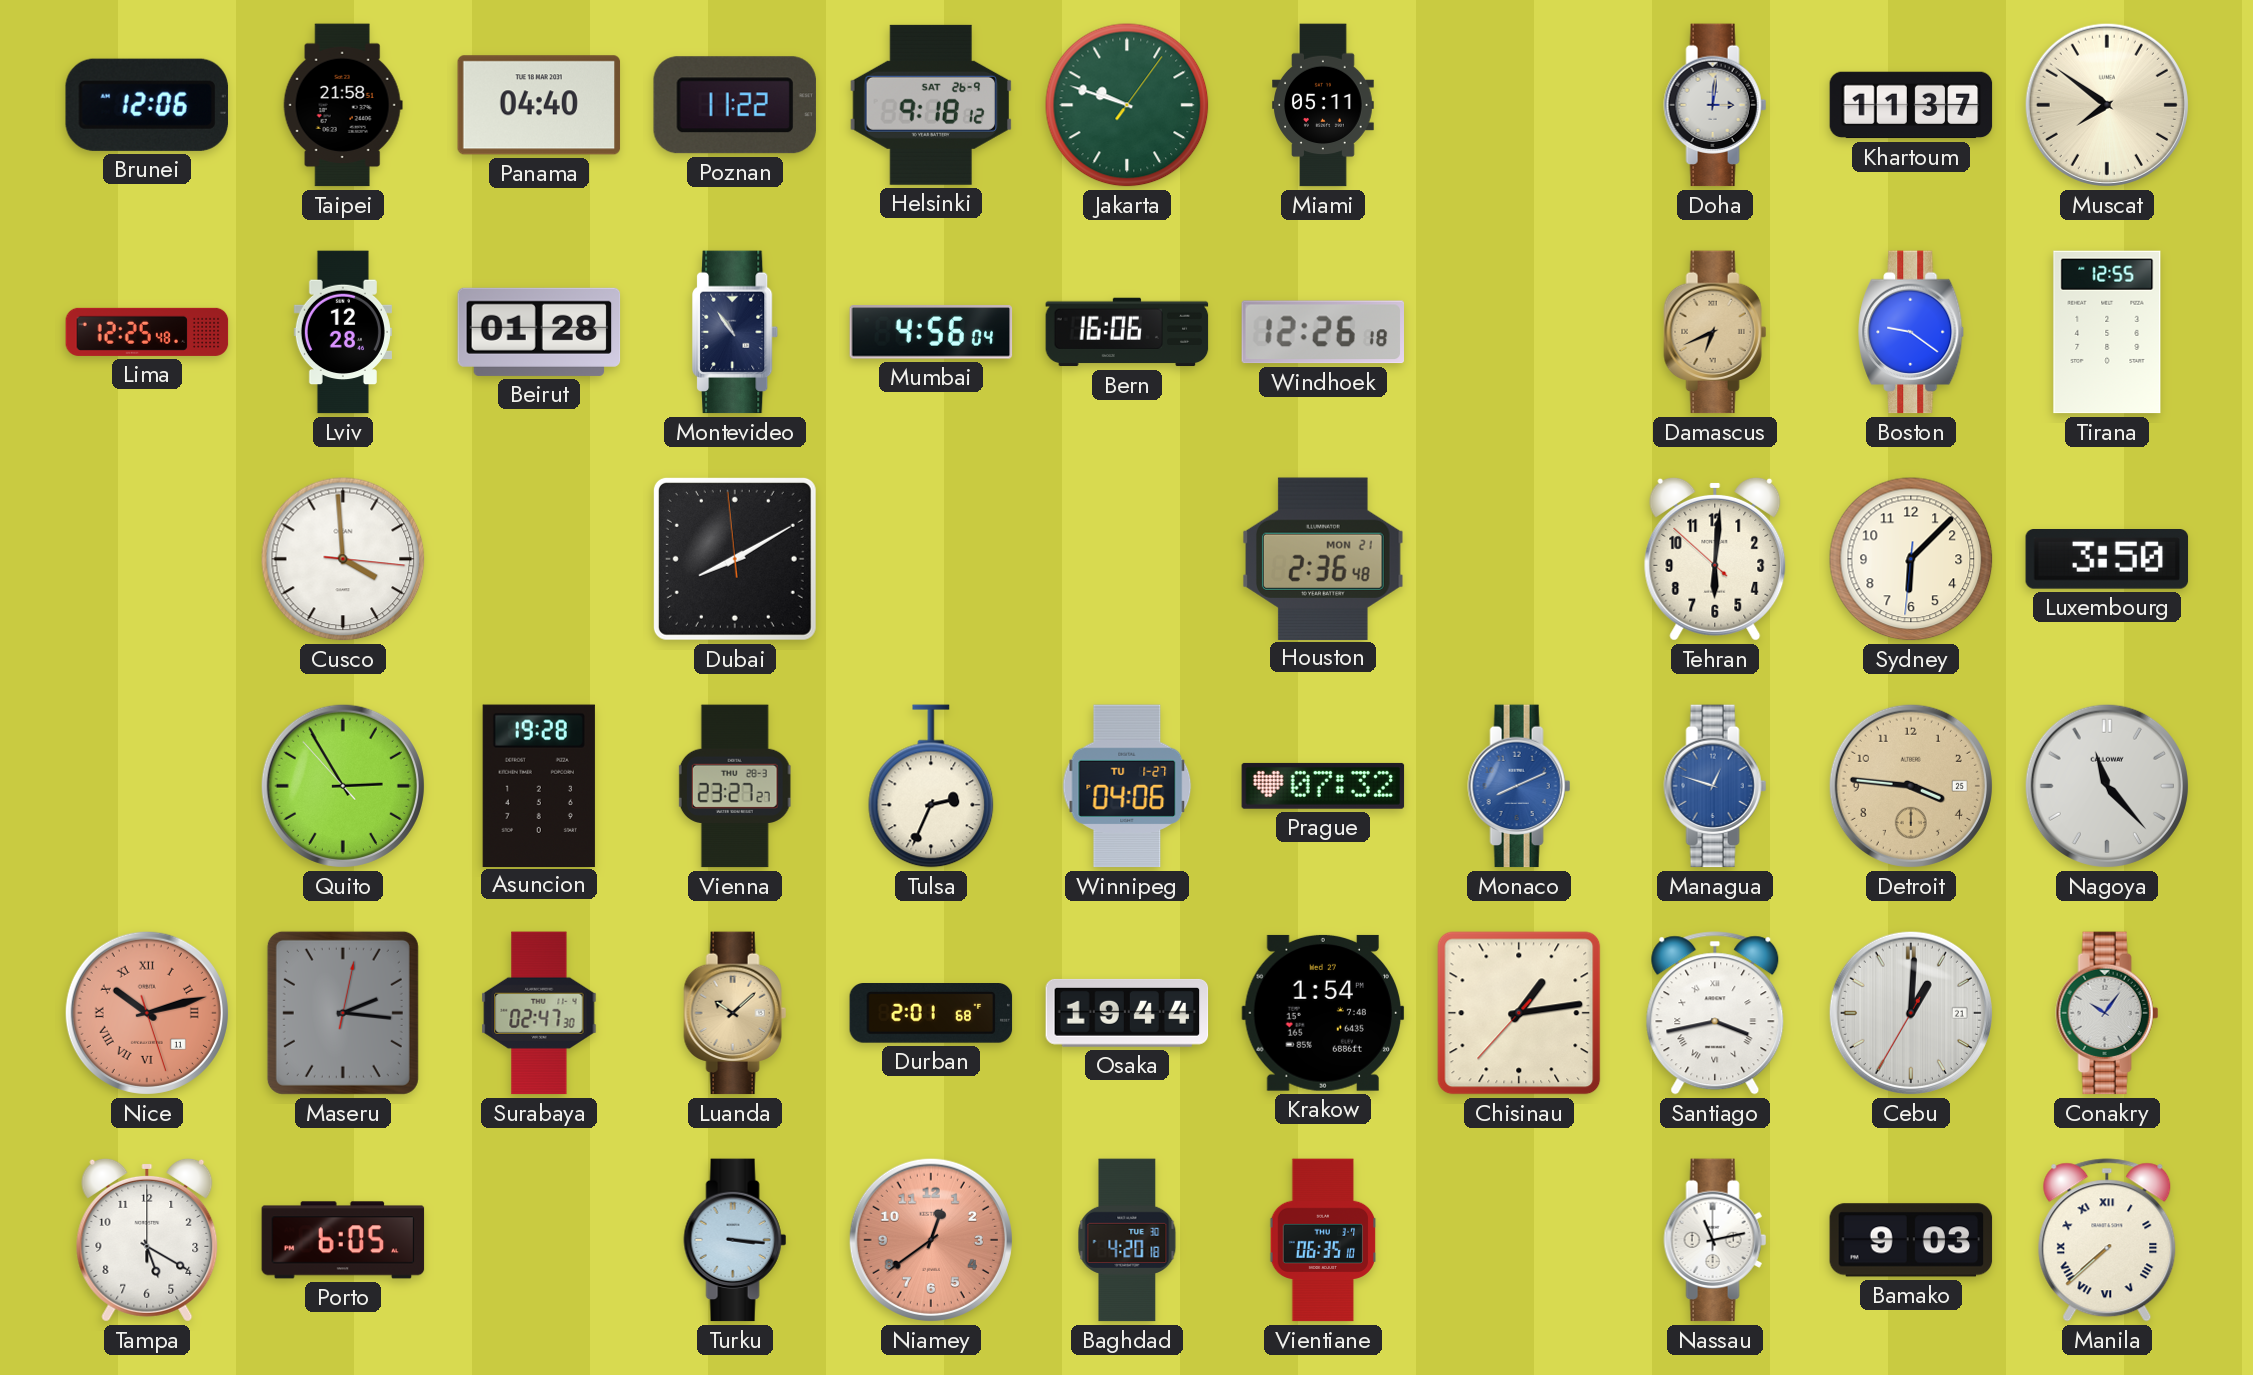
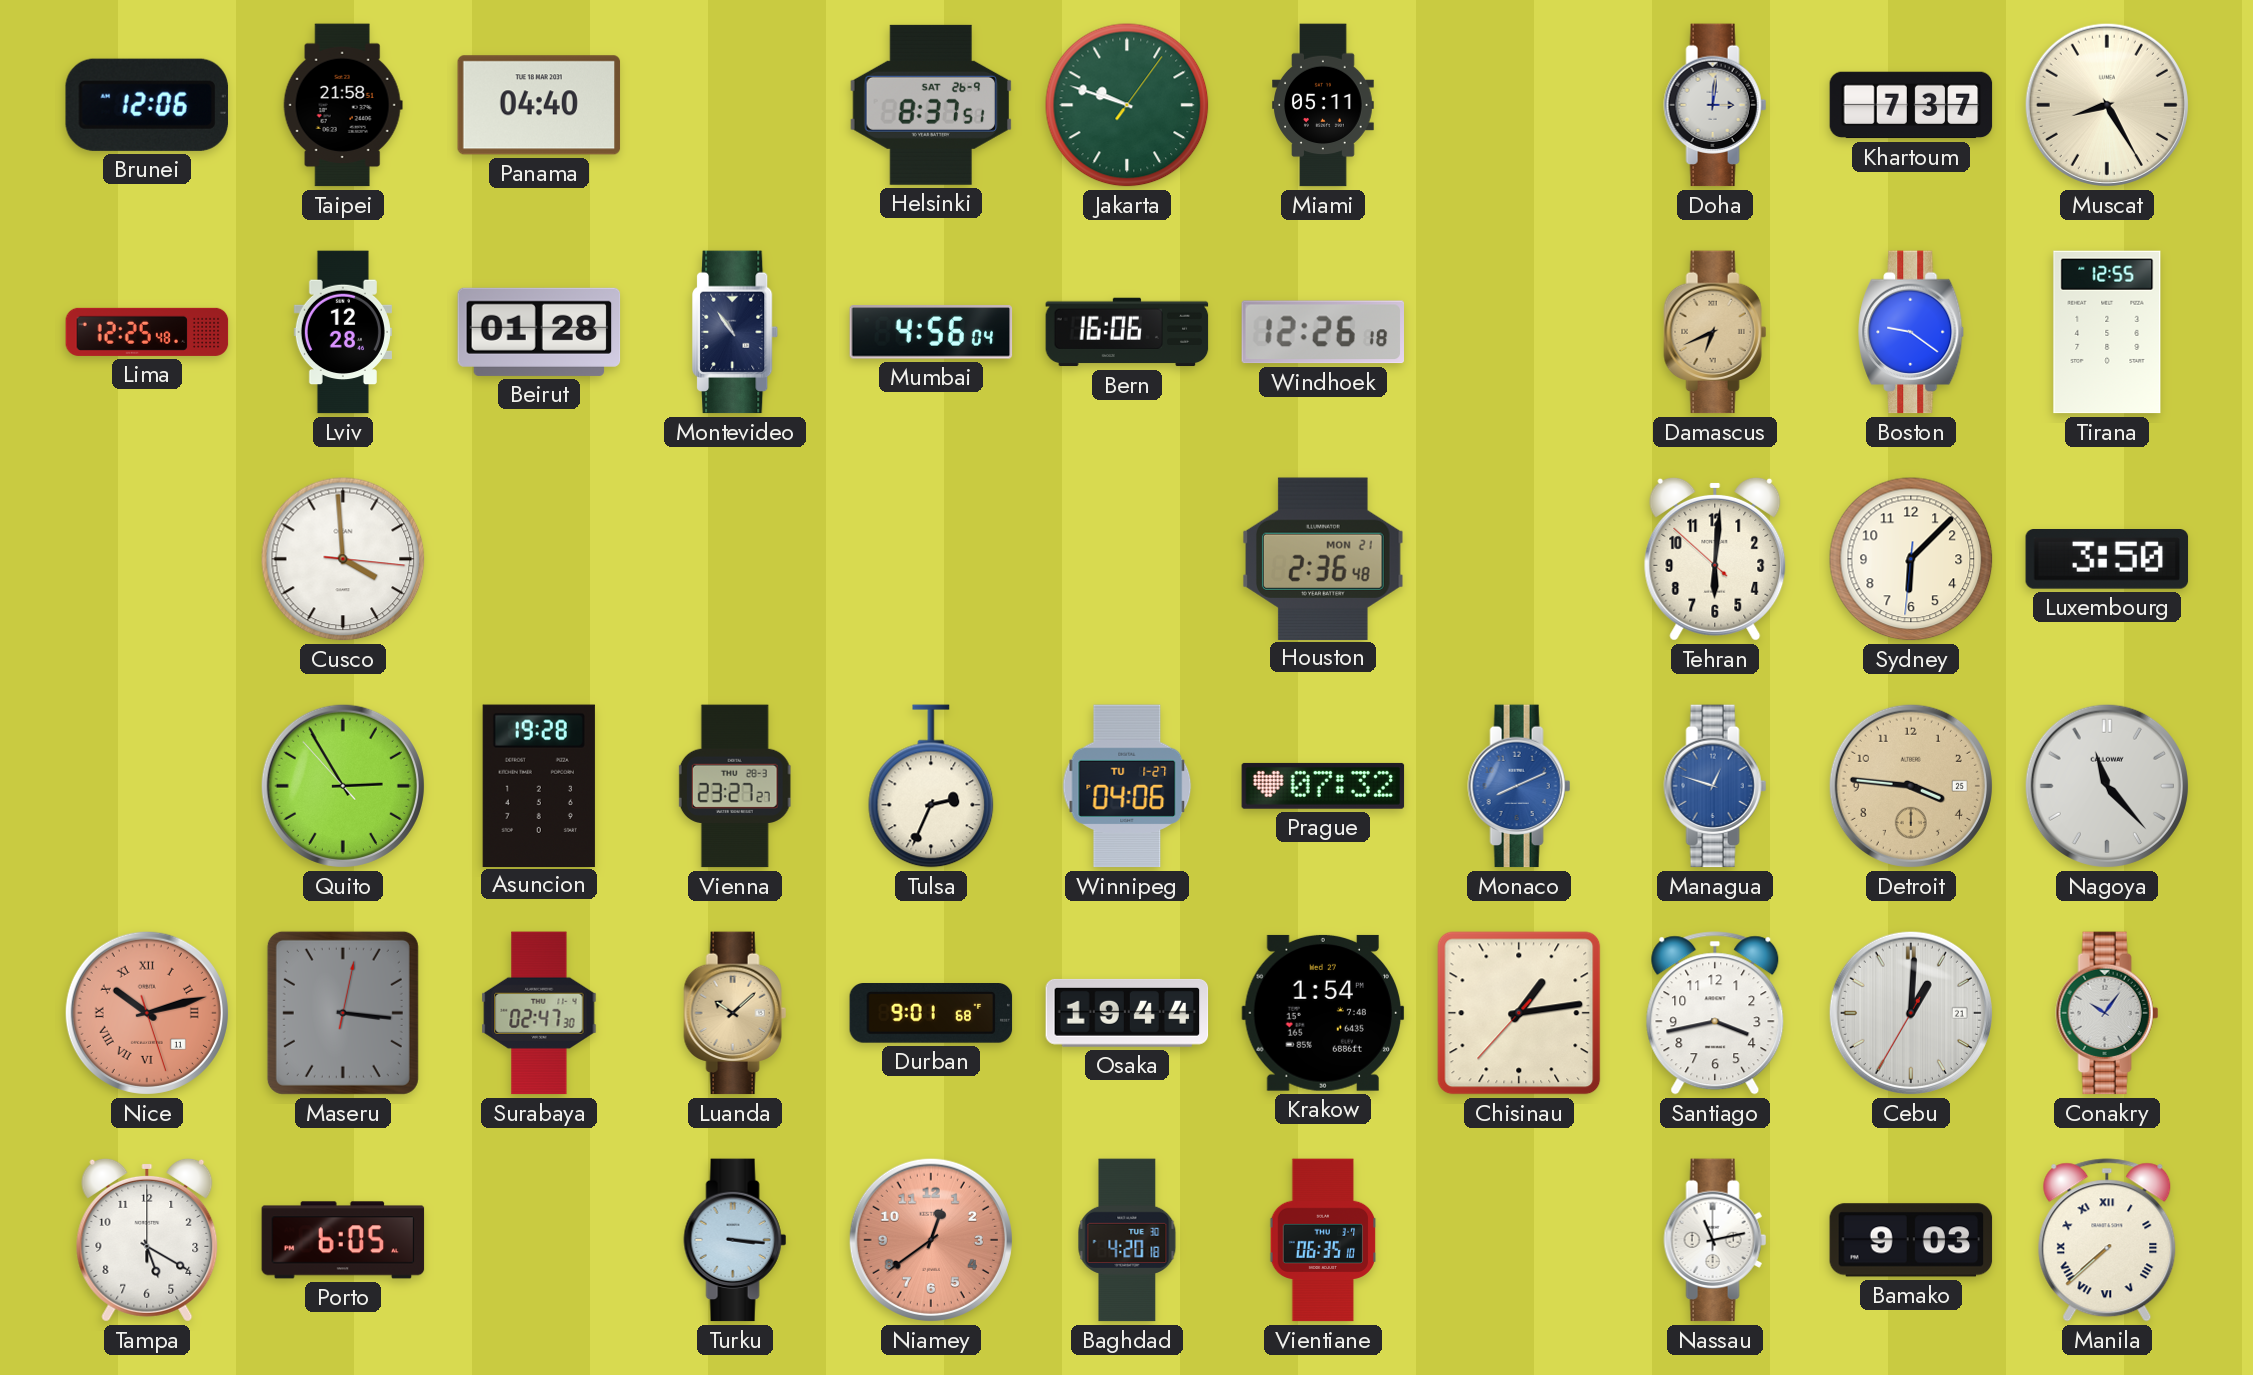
Poznan: 11:22 -> none (735, 105)
Helsinki: 9:18 -> 8:37 (931, 105)
Khartoum: 11:37 -> 7:37 (1911, 105)
Muscat: 7:51 -> 8:25 (2107, 105)
Dubai: 8:09 -> none (735, 559)
Maseru: 2:16 -> 3:16 (343, 1013)
Durban: 2:01 -> 9:01 (931, 1014)
Santiago numerals: Roman -> Arabic (1715, 1013)
